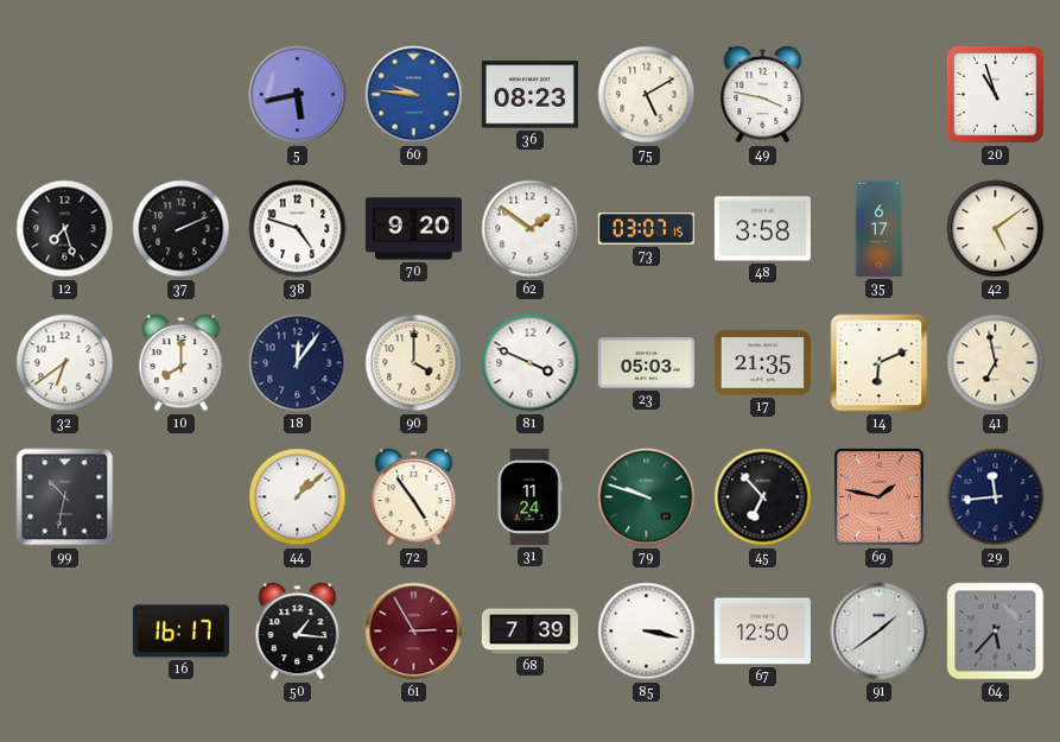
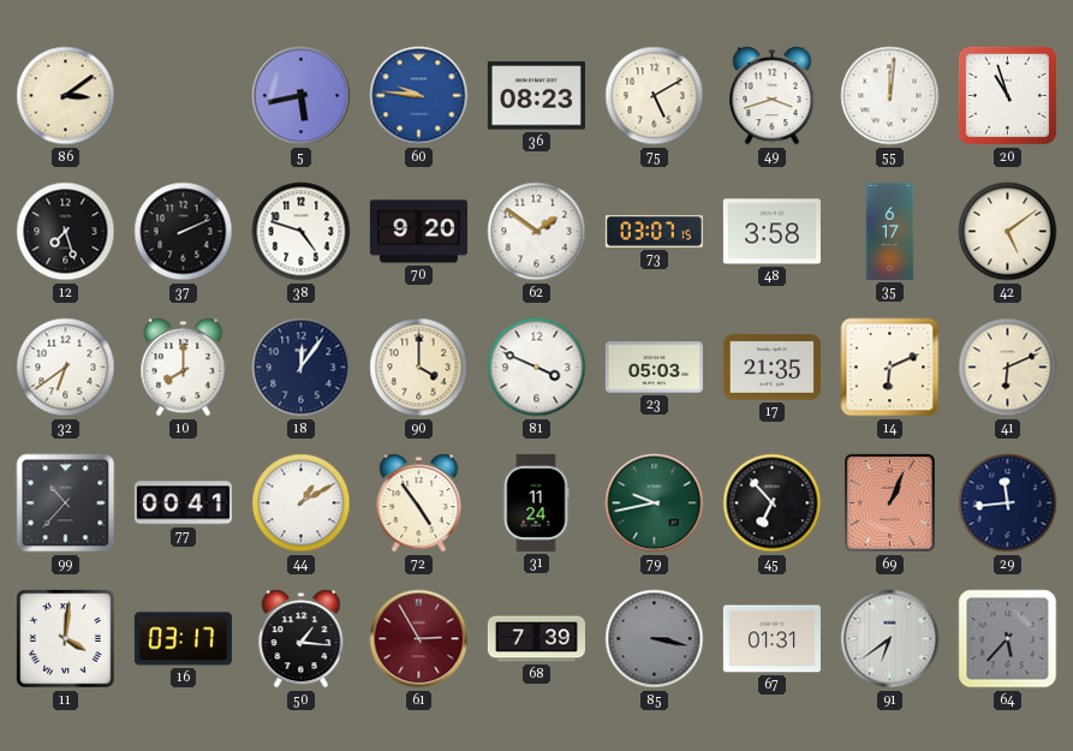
86: none -> 3:09 (66, 96)
49: 3:47 -> 3:42 (773, 96)
55: none -> 12:01 (890, 96)
41: 6:58 -> 6:11 (1008, 368)
99: 10:32 -> 10:37 (66, 503)
77: none -> 00:41 (183, 503)
44: 1:08 -> 1:10 (302, 503)
79: 9:48 -> 9:43 (655, 503)
69: 1:47 -> 1:04 (890, 503)
11: none -> 4:01 (66, 639)
16: 16:17 -> 03:17 (183, 639)
85 dial: white -> grey (655, 639)
67: 12:50 -> 01:31 (771, 639)
91: 1:39 -> 6:39 (890, 639)
